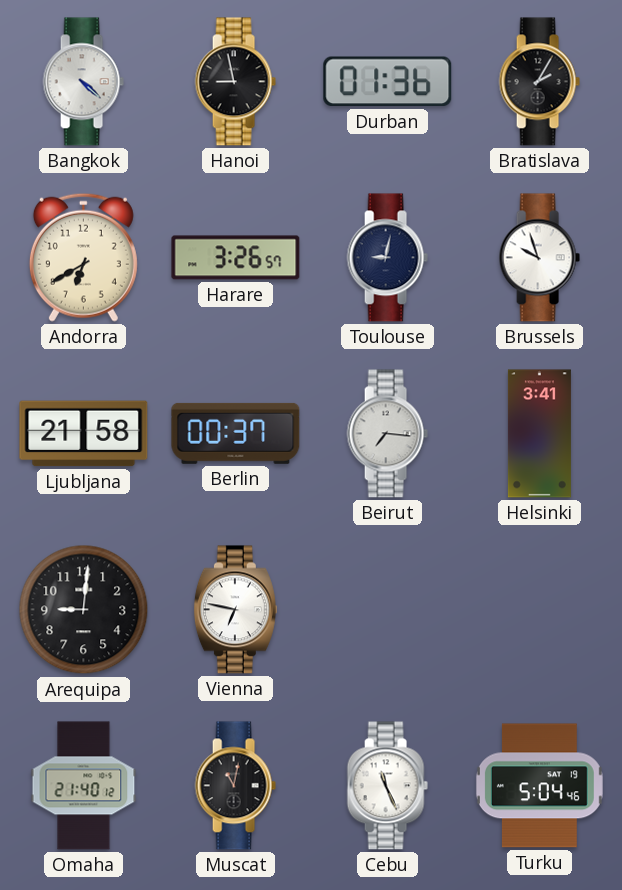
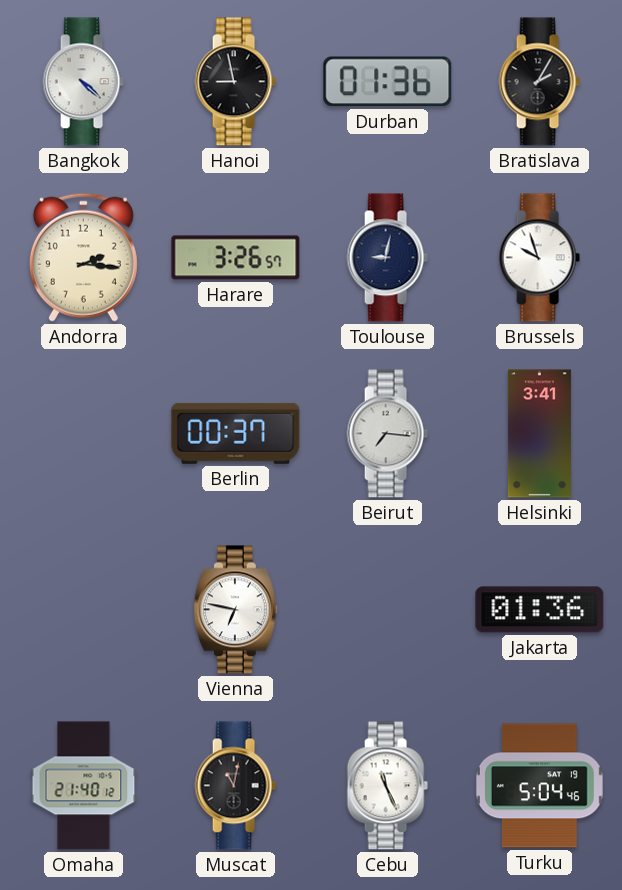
Andorra: 6:40 -> 2:16 (83, 257)
Ljubljana: 21:58 -> none (84, 434)
Arequipa: 9:01 -> none (84, 610)
Jakarta: none -> 01:36 (540, 610)
